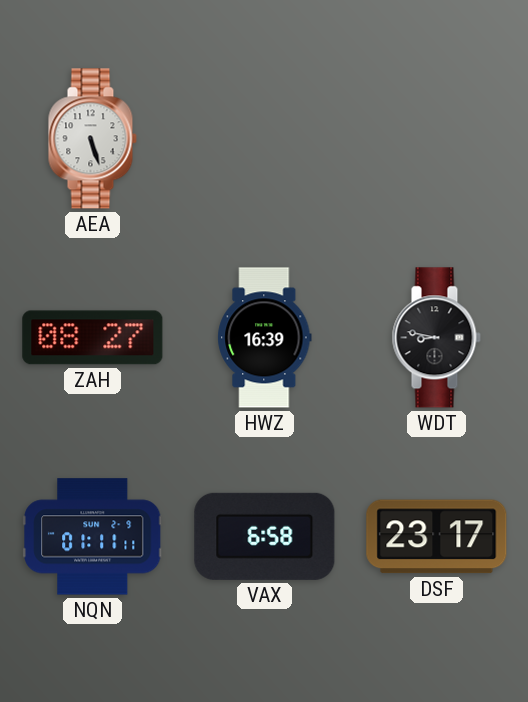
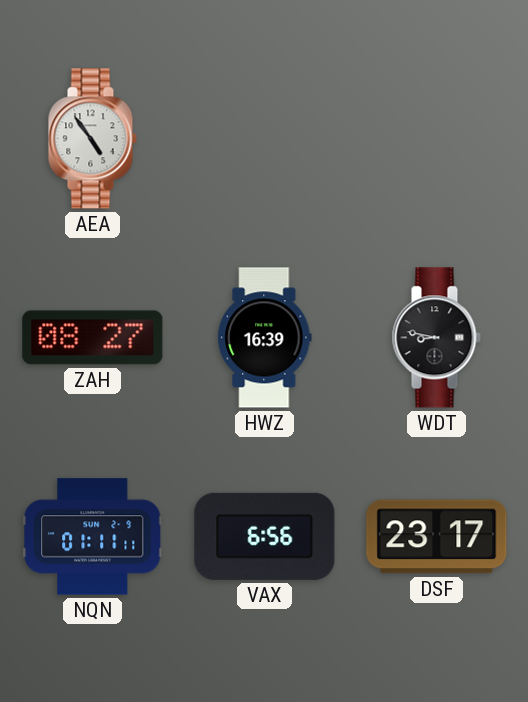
AEA: 5:27 -> 4:54 (92, 139)
VAX: 6:58 -> 6:56 (265, 536)
